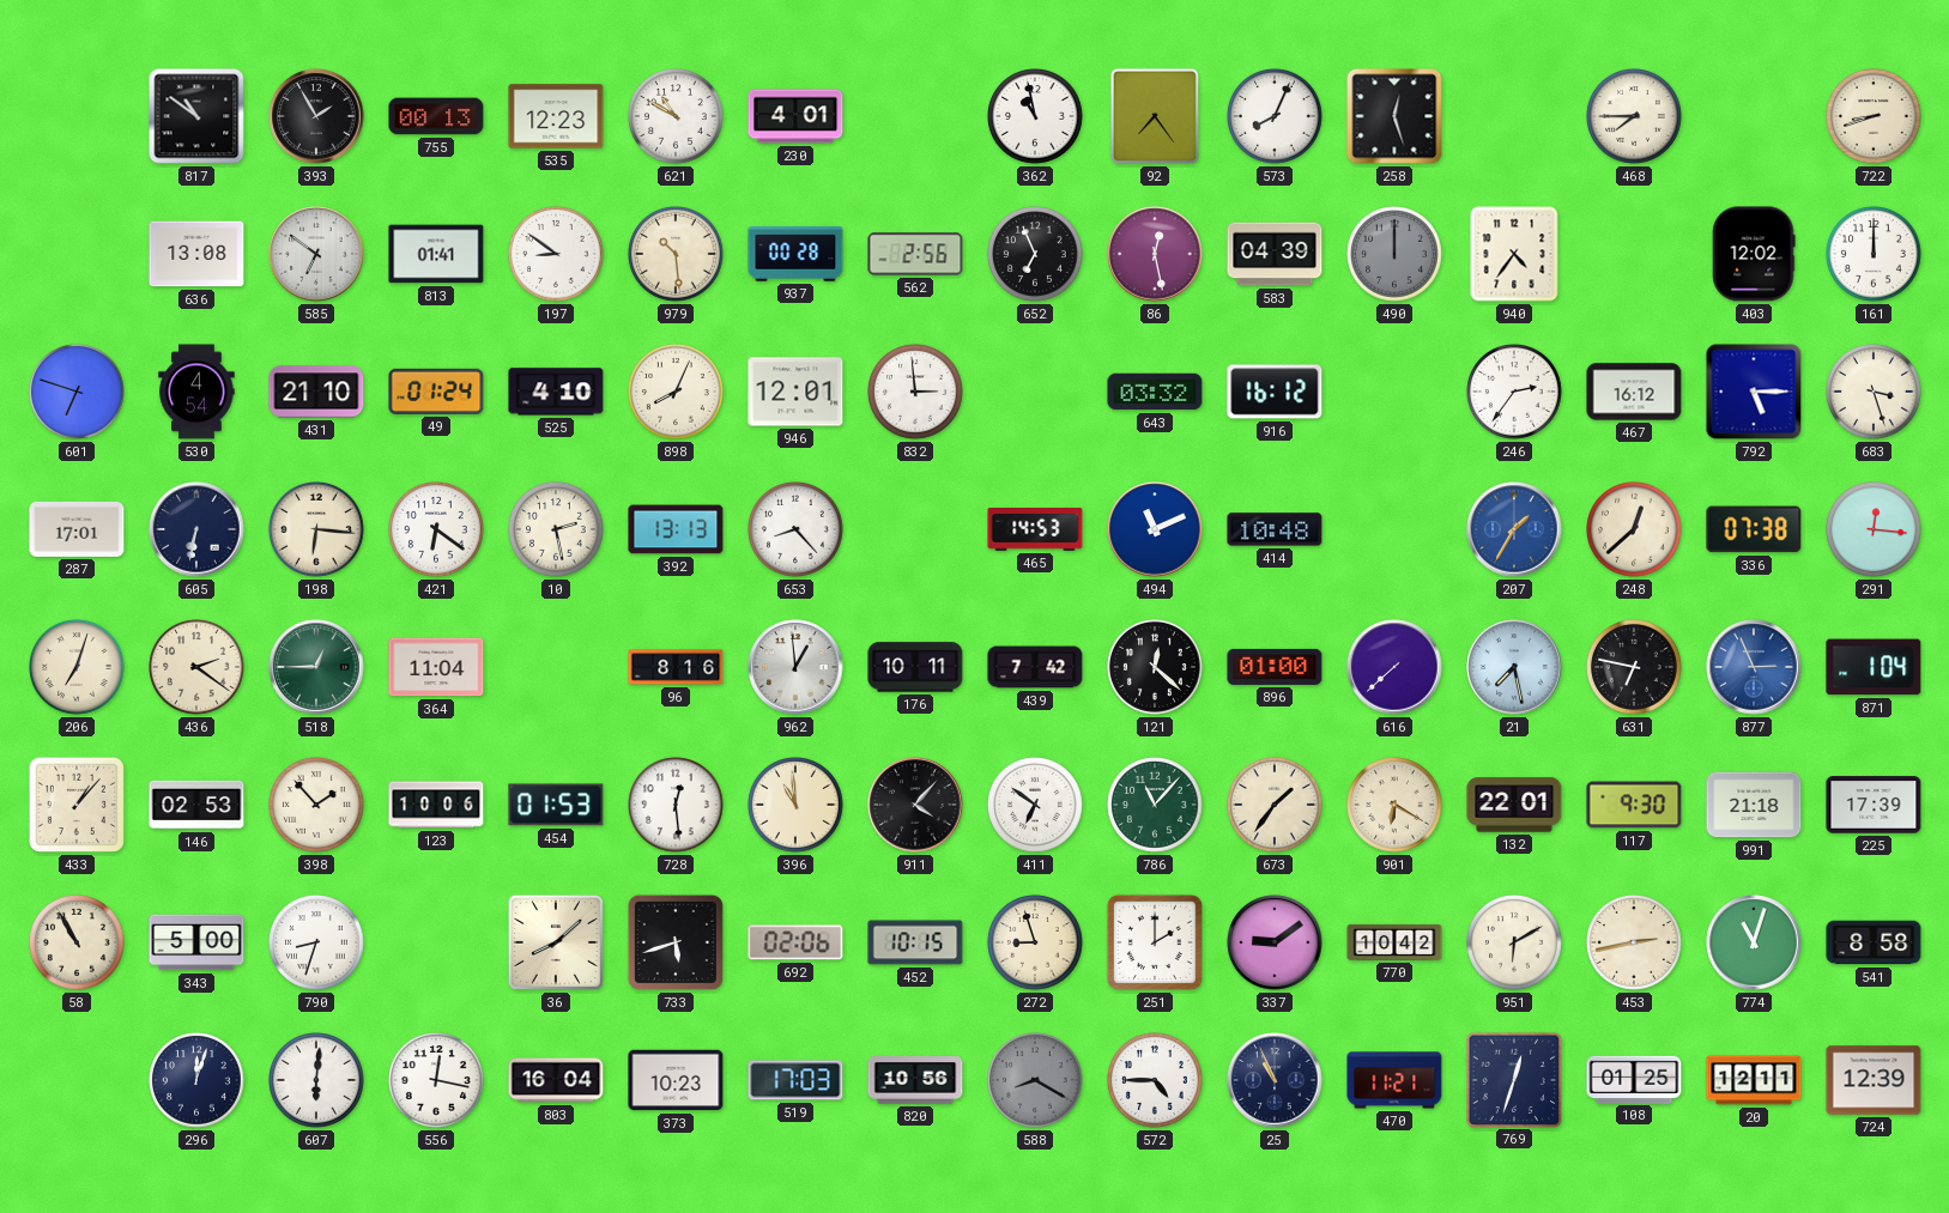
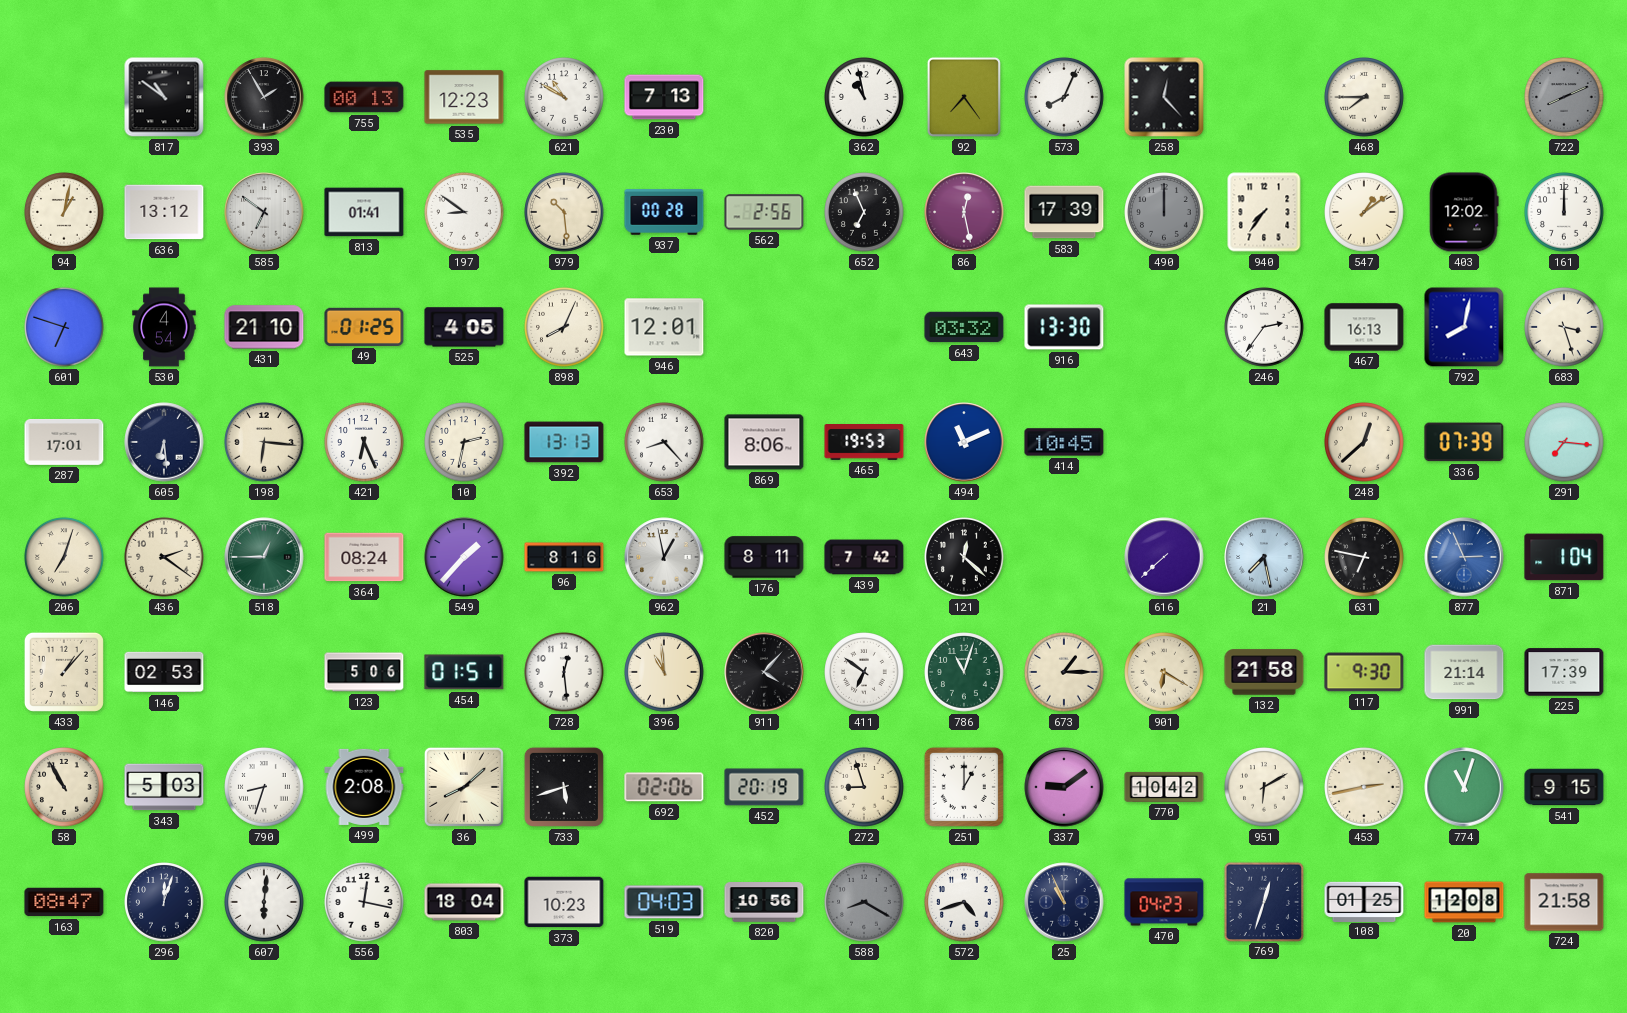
230: 4:01 -> 7:13 (664, 97)
258: 12:27 -> 12:23 (1164, 97)
722: 8:42 -> 8:11 (1564, 97)
722 dial: cream -> grey (1564, 97)
94: none -> 1:02 (64, 212)
636: 13:08 -> 13:12 (164, 212)
583: 04:39 -> 17:39 (1064, 212)
940: 4:36 -> 7:36 (1264, 212)
547: none -> 1:09 (1364, 212)
49: 01:24 -> 01:25 (364, 327)
525: 4:10 -> 4:05 (464, 327)
832: 2:59 -> none (915, 392)
916: 16:12 -> 13:30 (1064, 327)
467: 16:12 -> 16:13 (1364, 327)
792: 5:15 -> 8:02 (1464, 327)
605: 6:32 -> 6:29 (164, 442)
421: 6:21 -> 6:26 (364, 442)
10: 2:28 -> 2:32 (464, 442)
869: none -> 8:06 (764, 442)
465: 14:53 -> 19:53 (864, 443)
414: 10:48 -> 10:45 (1064, 442)
207: 1:35 -> none (1514, 529)
336: 07:38 -> 07:39 (1464, 442)
291: 12:16 -> 7:16 (1564, 442)
364: 11:04 -> 08:24 (364, 557)
549: none -> 1:37 (464, 557)
962: 12:59 -> 12:58 (664, 557)
176: 10:11 -> 8:11 (764, 557)
896: 01:00 -> none (1275, 667)
398: 1:53 -> none (316, 805)
123: 10:06 -> 5:06 (364, 672)
454: 01:53 -> 01:51 (464, 672)
786: 11:07 -> 11:03 (964, 672)
673: 1:36 -> 1:15 (1064, 672)
132: 22:01 -> 21:58 (1264, 672)
991: 21:18 -> 21:14 (1464, 672)
343: 5:00 -> 5:03 (164, 787)
499: none -> 2:08 (364, 787)
452: 10:15 -> 20:19 (764, 787)
251: 2:00 -> 1:00 (964, 787)
541: 8:58 -> 9:15 (1564, 787)
163: none -> 08:47 (64, 902)
803: 16:04 -> 18:04 (464, 902)
519: 17:03 -> 04:03 (664, 902)
572: 4:45 -> 4:42 (964, 902)
470: 11:21 -> 04:23 (1164, 902)
20: 12:11 -> 12:08 (1464, 902)
724: 12:39 -> 21:58 (1564, 902)
